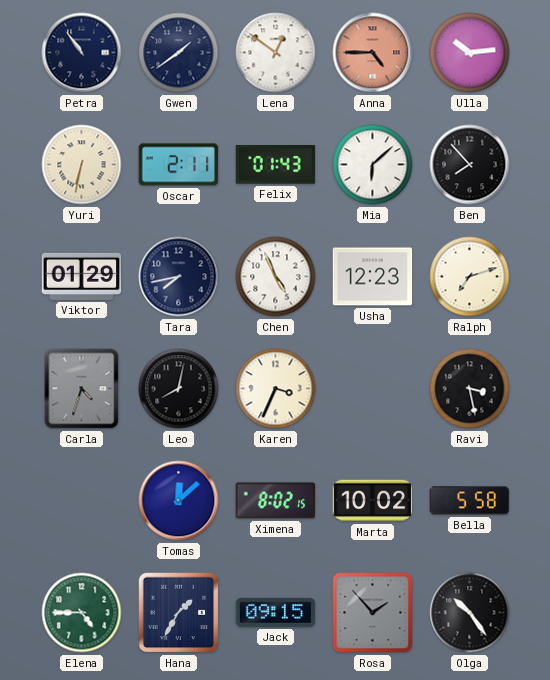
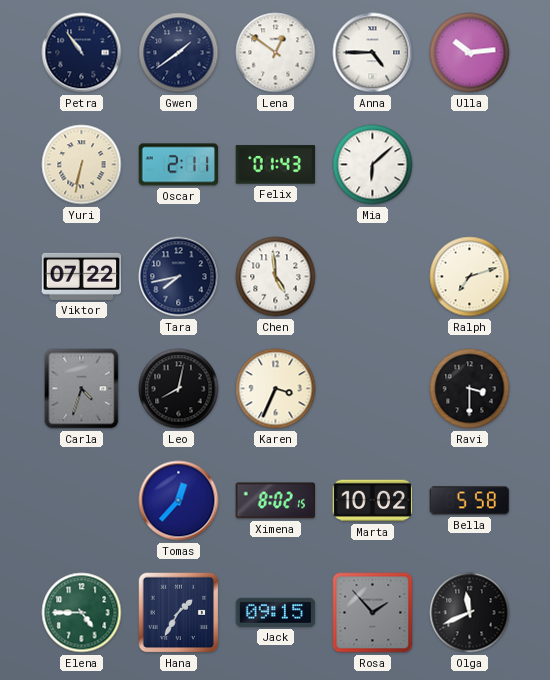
Anna dial: salmon -> white (373, 53)
Ben: 7:53 -> none (470, 165)
Viktor: 01:29 -> 07:22 (82, 276)
Chen: 4:56 -> 4:59 (276, 277)
Usha: 12:23 -> none (373, 277)
Ravi: 3:28 -> 3:30 (470, 389)
Tomas: 12:08 -> 12:37 (179, 501)
Olga: 10:24 -> 11:41 (470, 613)
